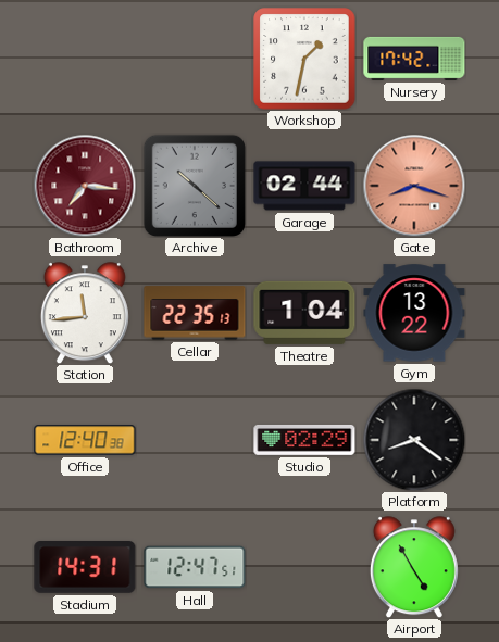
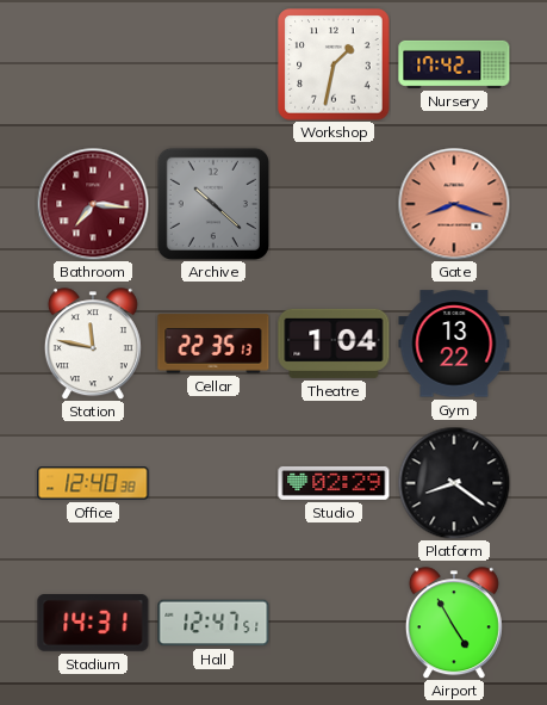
Garage: 02:44 -> none (304, 186)
Station: 11:44 -> 11:47 (93, 344)
